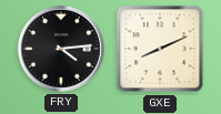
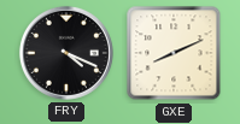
FRY: 4:14 -> 4:19 (66, 53)
